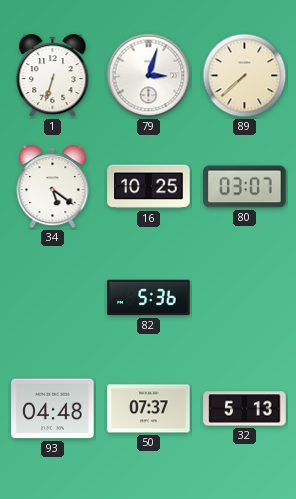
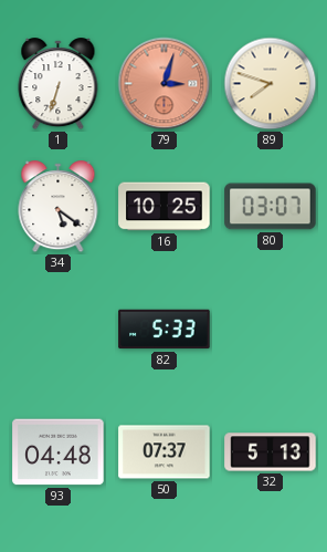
79 dial: white -> salmon (165, 84)
89: 7:38 -> 7:48 (271, 84)
82: 5:36 -> 5:33 (165, 330)
